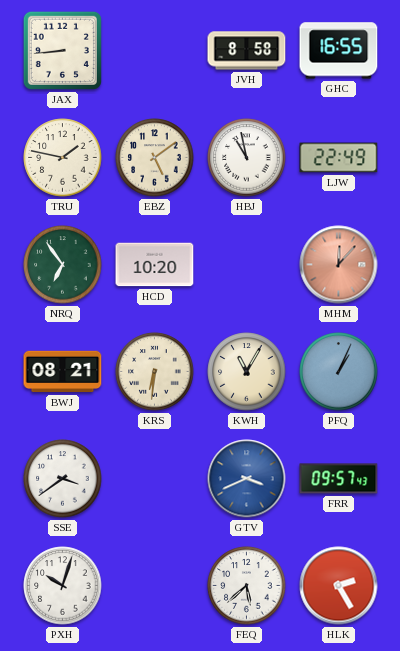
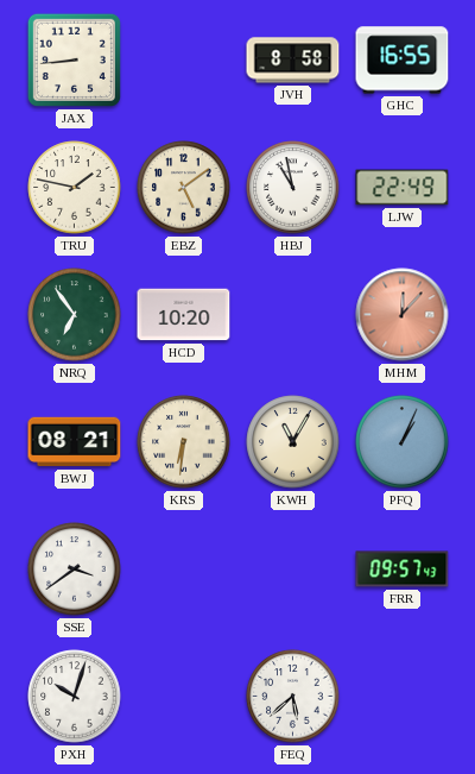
GTV: 3:41 -> none (247, 479)
HLK: 2:25 -> none (339, 586)
